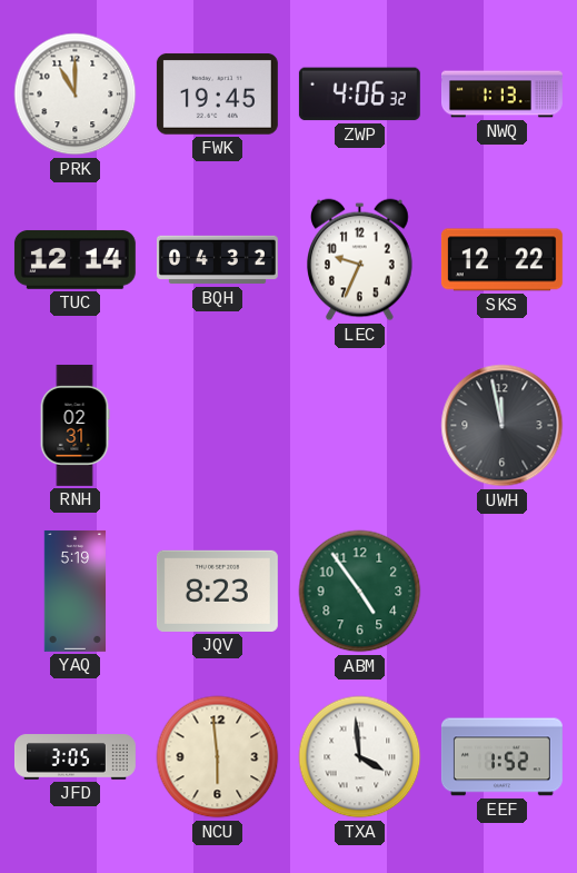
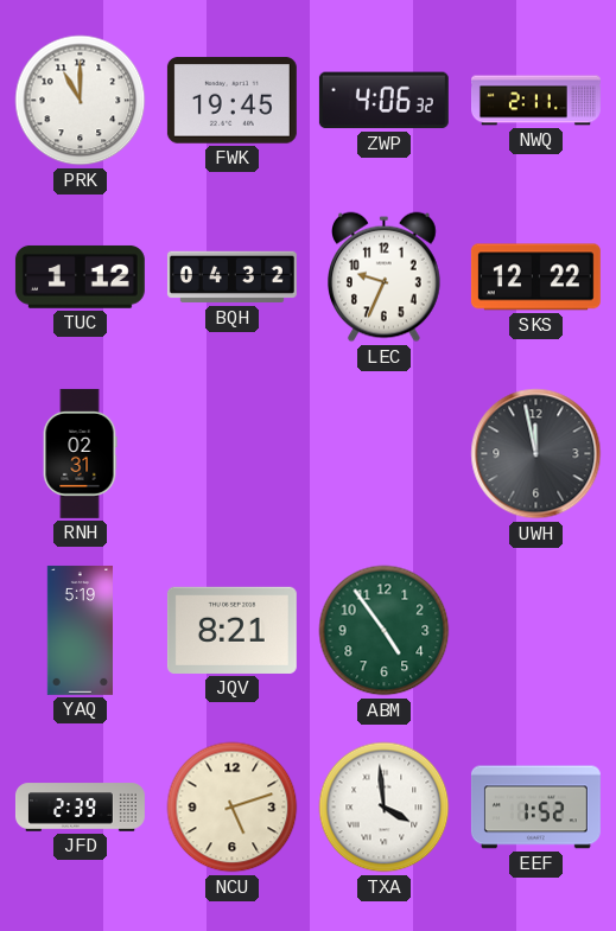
NWQ: 1:13 -> 2:11 (536, 101)
TUC: 12:14 -> 1:12 (80, 276)
JQV: 8:23 -> 8:21 (231, 630)
JFD: 3:05 -> 2:39 (80, 808)
NCU: 5:59 -> 5:12 (233, 808)
